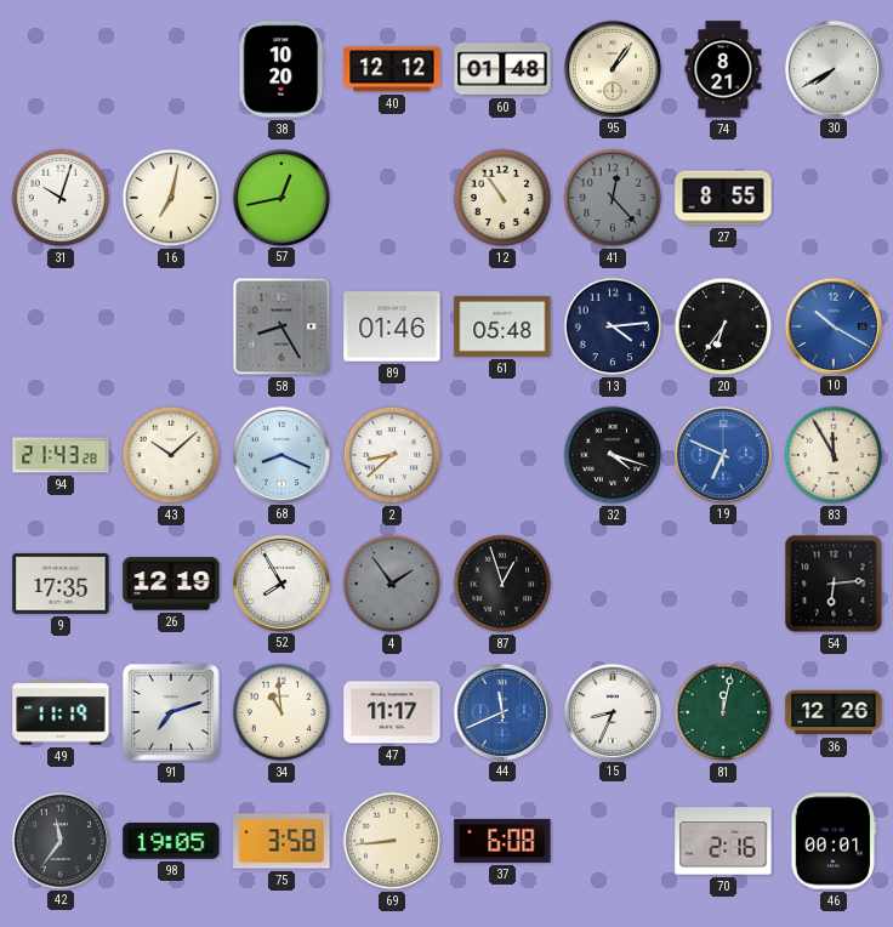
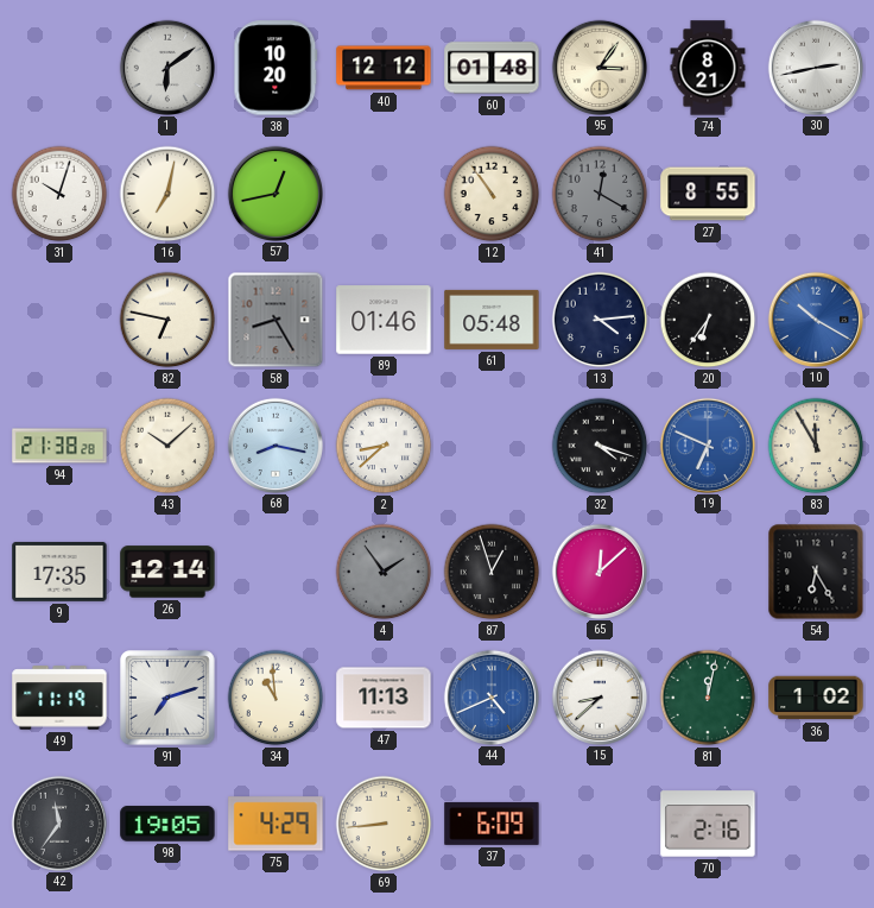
1: none -> 6:09 (166, 67)
95: 1:06 -> 3:06 (598, 67)
30: 7:40 -> 2:43 (815, 67)
41: 12:23 -> 12:20 (600, 194)
82: none -> 6:47 (167, 320)
94: 21:43 -> 21:38 (59, 446)
68: 8:19 -> 8:17 (274, 444)
26: 12:19 -> 12:14 (167, 572)
52: 7:55 -> none (280, 582)
65: none -> 12:08 (598, 570)
54: 6:14 -> 6:25 (816, 572)
47: 11:17 -> 11:13 (384, 698)
44: 11:41 -> 4:41 (490, 696)
15: 8:34 -> 8:38 (598, 696)
36: 12:26 -> 1:02 (816, 698)
75: 3:58 -> 4:29 (275, 824)
37: 6:08 -> 6:09 (492, 824)
46: 00:01 -> none (834, 841)
